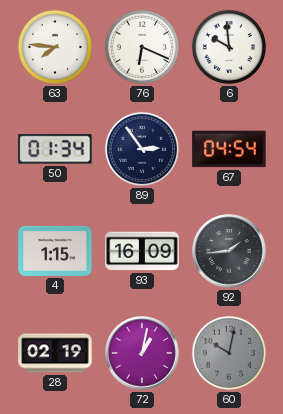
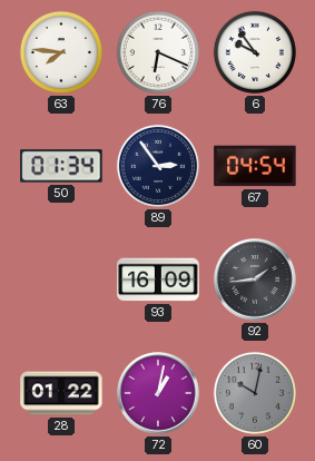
6: 9:59 -> 9:54 (255, 52)
4: 1:15 -> none (55, 251)
28: 02:19 -> 01:22 (61, 393)
